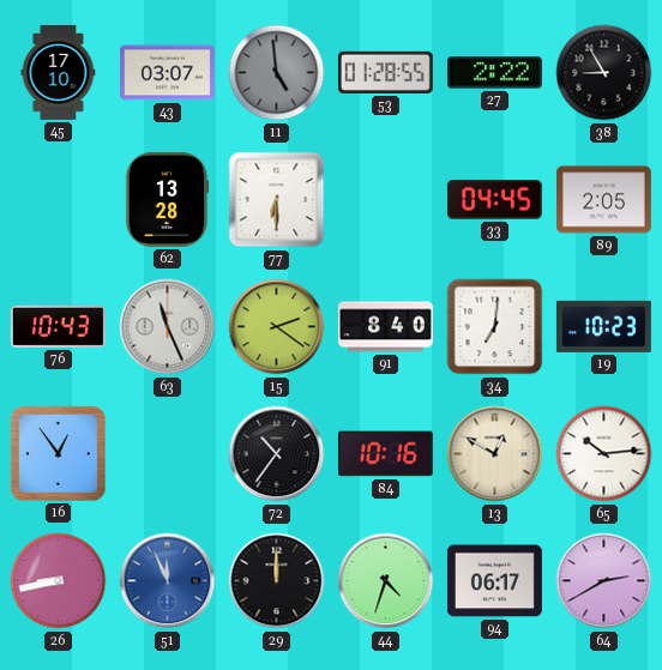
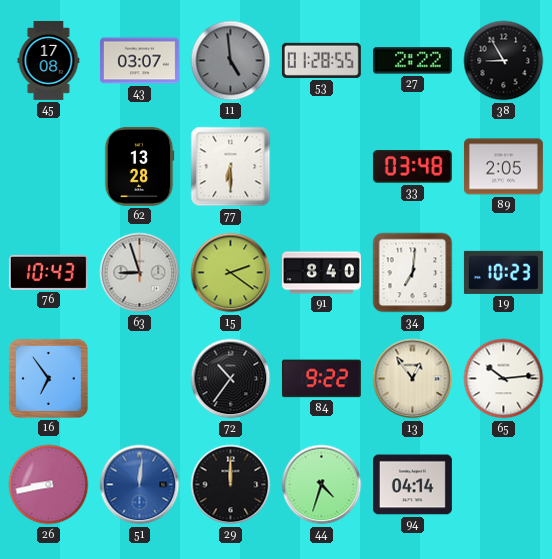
45: 17:10 -> 17:08 (49, 60)
33: 04:45 -> 03:48 (412, 167)
63: 11:26 -> 8:57 (140, 273)
16: 12:54 -> 6:54 (48, 378)
84: 10:16 -> 9:22 (321, 379)
13: 12:50 -> 12:54 (413, 379)
51: 11:56 -> 12:01 (140, 485)
94: 06:17 -> 04:14 (412, 485)
64: 2:40 -> none (604, 581)
